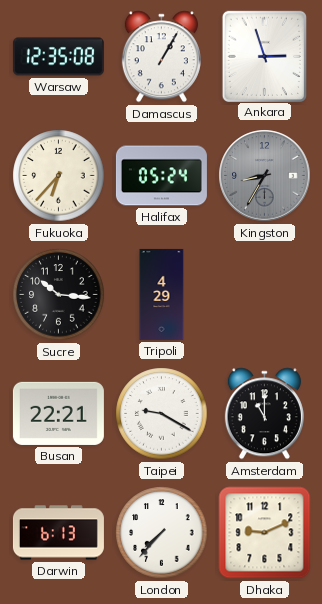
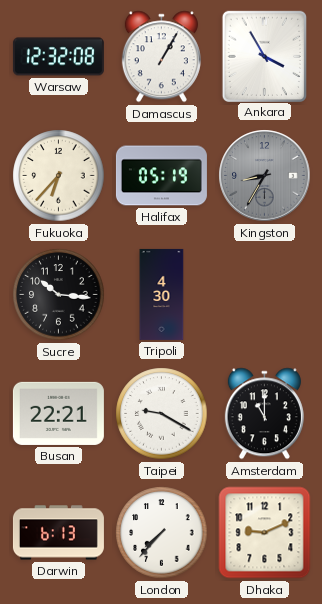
Warsaw: 12:35 -> 12:32 (58, 57)
Ankara: 2:57 -> 3:55 (264, 56)
Halifax: 05:24 -> 05:19 (161, 176)
Tripoli: 4:29 -> 4:30 (162, 294)
